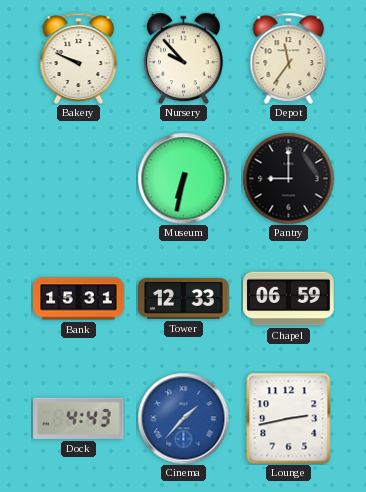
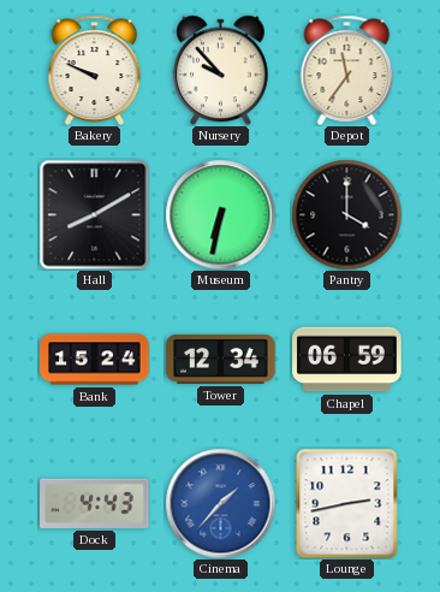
Hall: none -> 8:10 (94, 214)
Pantry: 9:00 -> 4:00 (346, 214)
Bank: 15:31 -> 15:24 (95, 360)
Tower: 12:33 -> 12:34 (221, 359)
